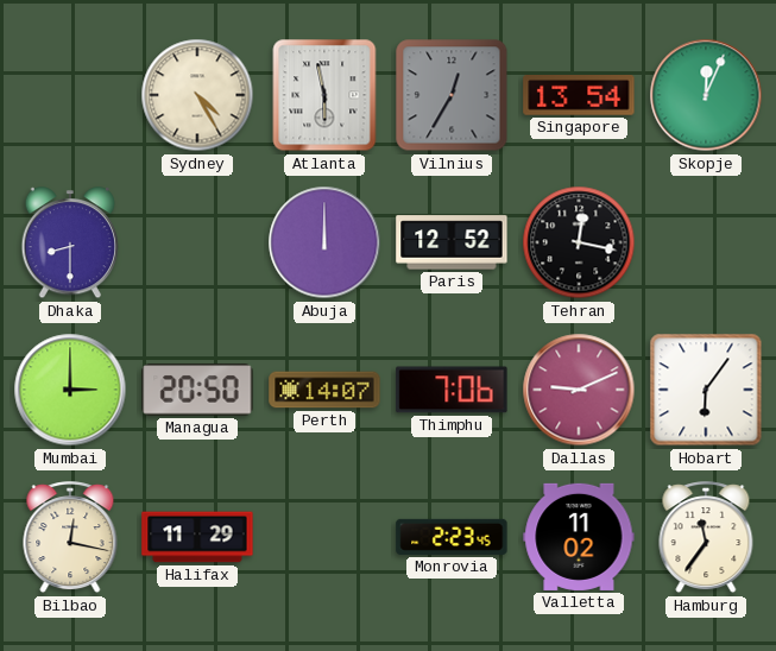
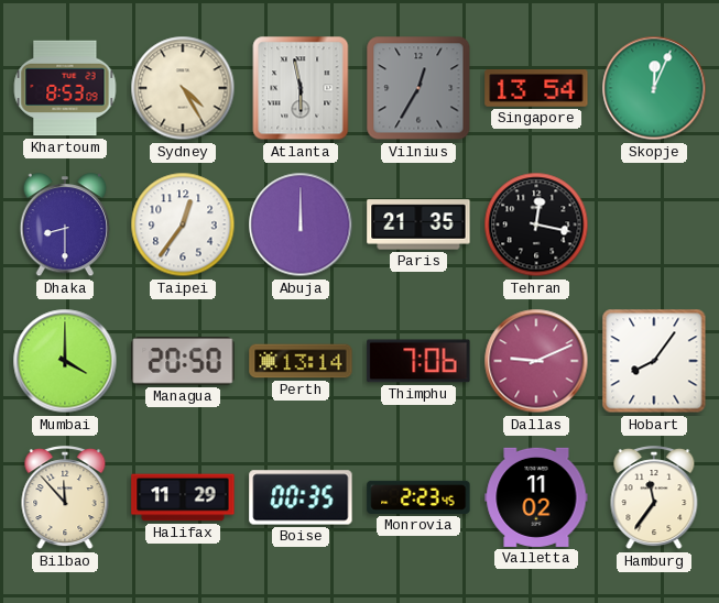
Khartoum: none -> 8:53 (65, 88)
Taipei: none -> 12:36 (183, 224)
Paris: 12:52 -> 21:35 (418, 224)
Mumbai: 3:00 -> 4:00 (65, 361)
Perth: 14:07 -> 13:14 (301, 361)
Hobart: 6:06 -> 8:06 (654, 361)
Bilbao: 12:17 -> 11:53 (65, 498)
Boise: none -> 00:35 (301, 497)
